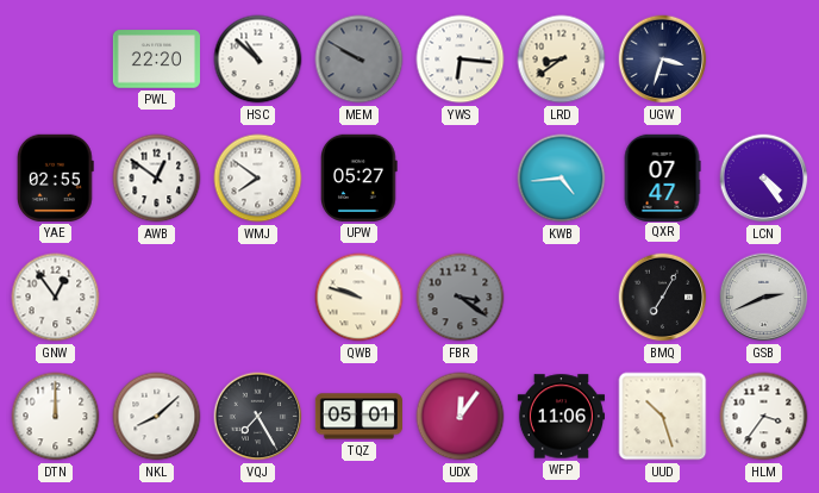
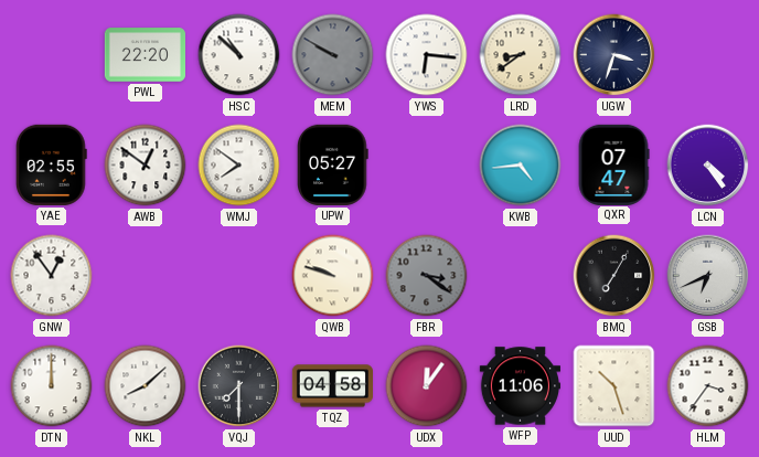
GSB: 2:41 -> 6:41 (708, 276)
VQJ: 7:25 -> 7:30 (239, 386)
TQZ: 05:01 -> 04:58 (332, 386)
